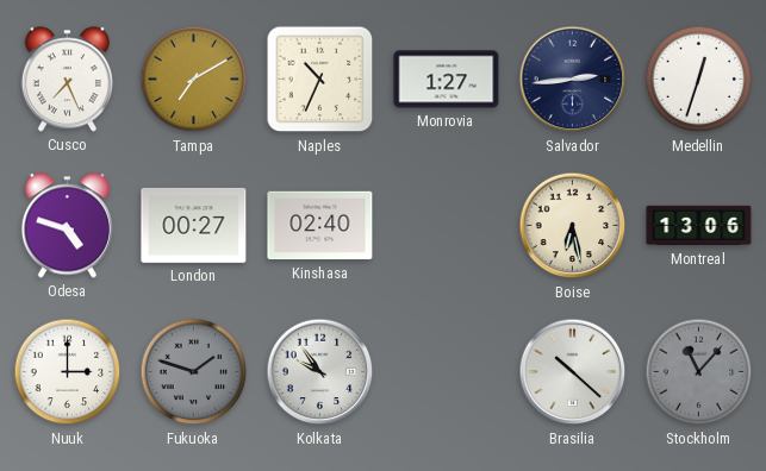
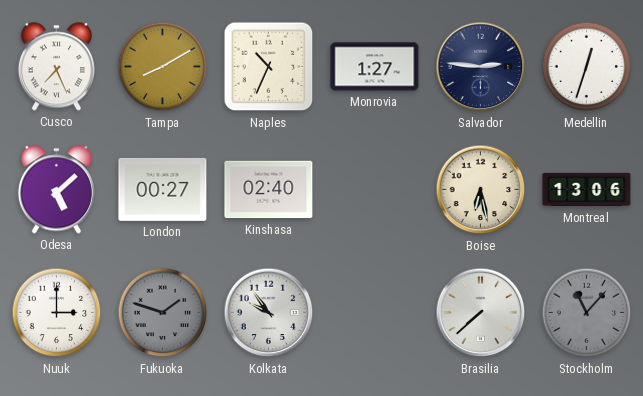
Tampa: 7:10 -> 8:10 (163, 67)
Salvador: 2:44 -> 2:46 (481, 67)
Odesa: 4:48 -> 5:08 (56, 190)
Brasilia: 10:22 -> 7:38 (481, 313)
